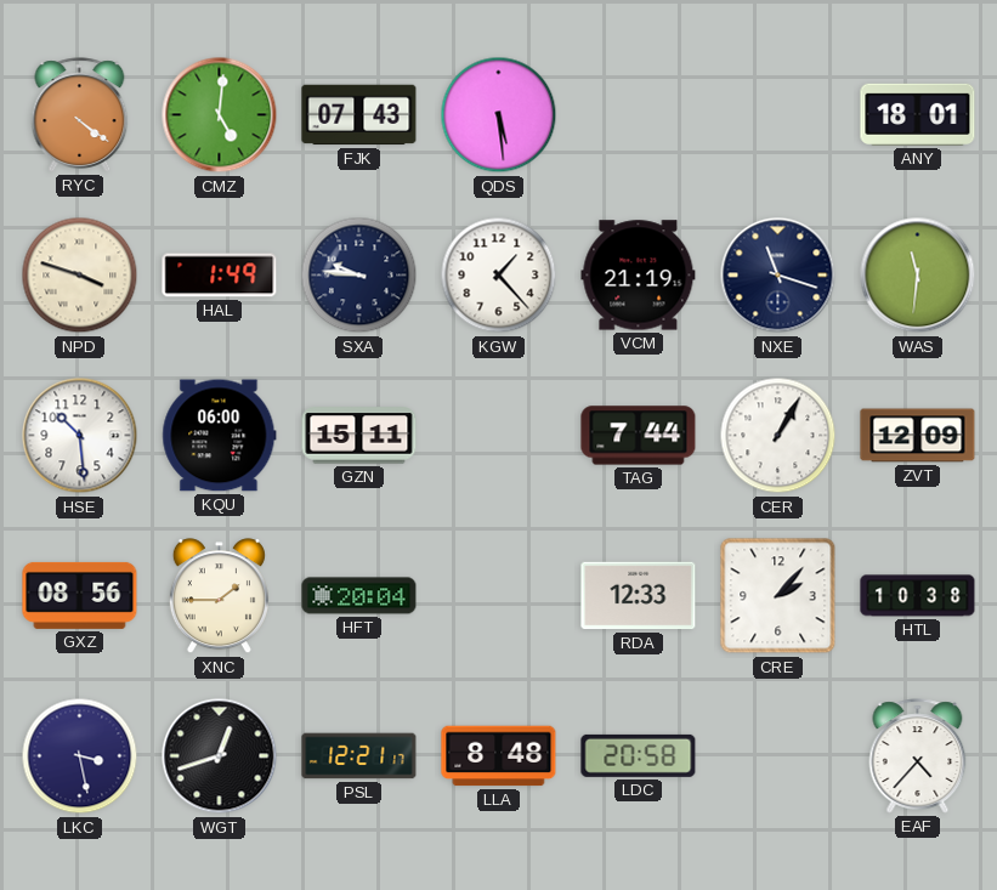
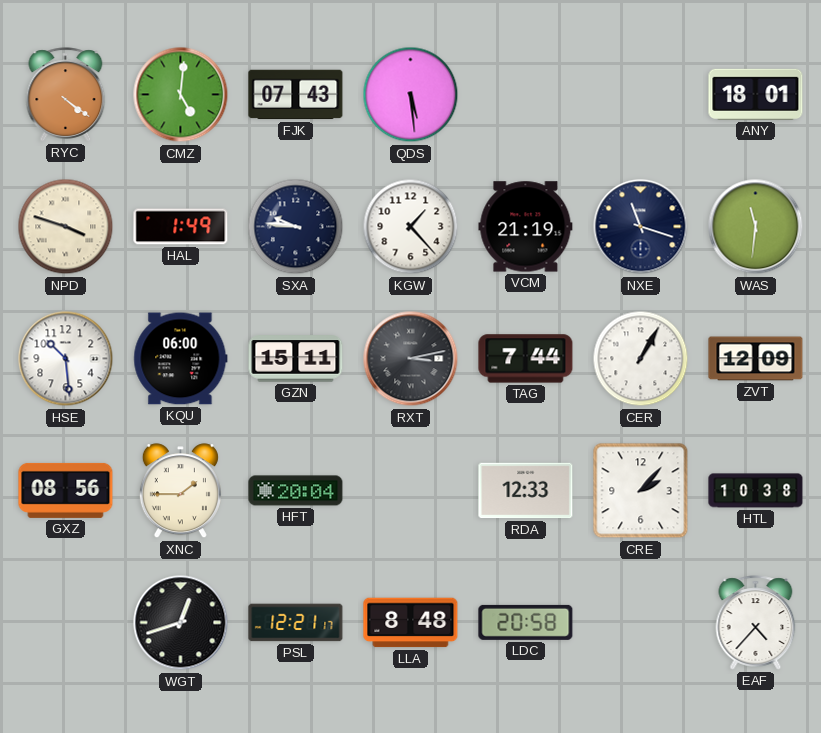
RXT: none -> 3:13 (411, 359)
LKC: 3:28 -> none (80, 756)
